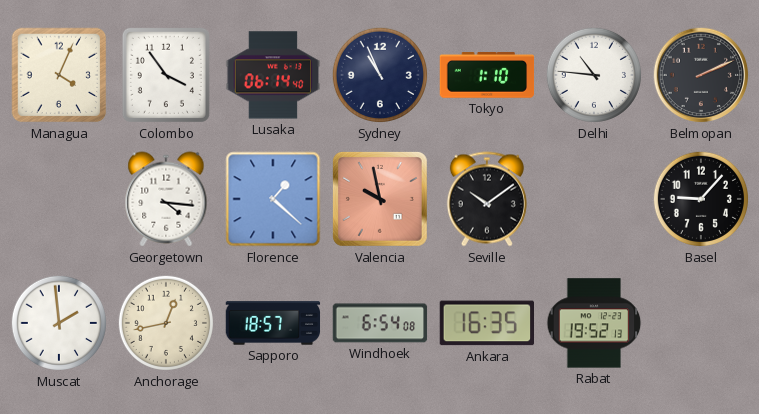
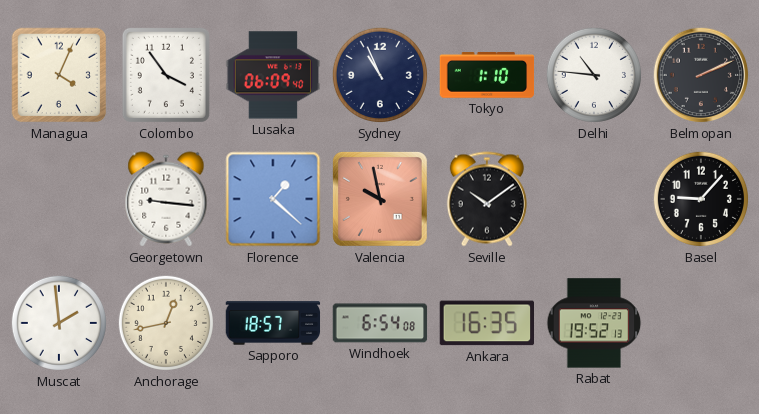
Lusaka: 06:14 -> 06:09 (273, 75)
Georgetown: 4:16 -> 9:16 (166, 199)
